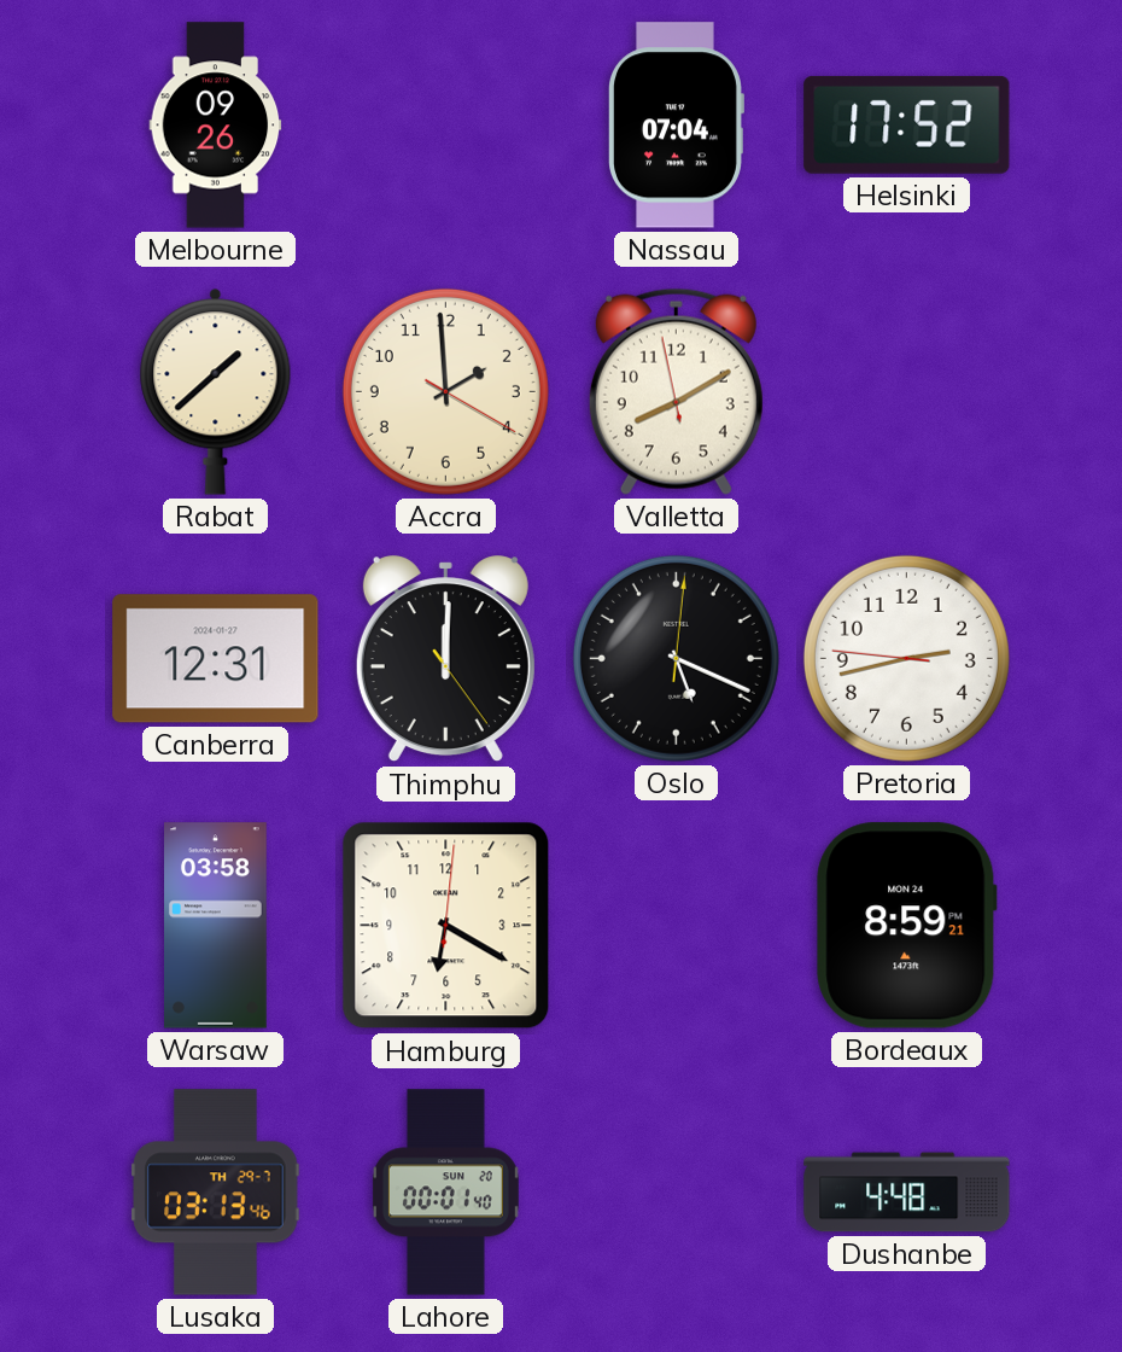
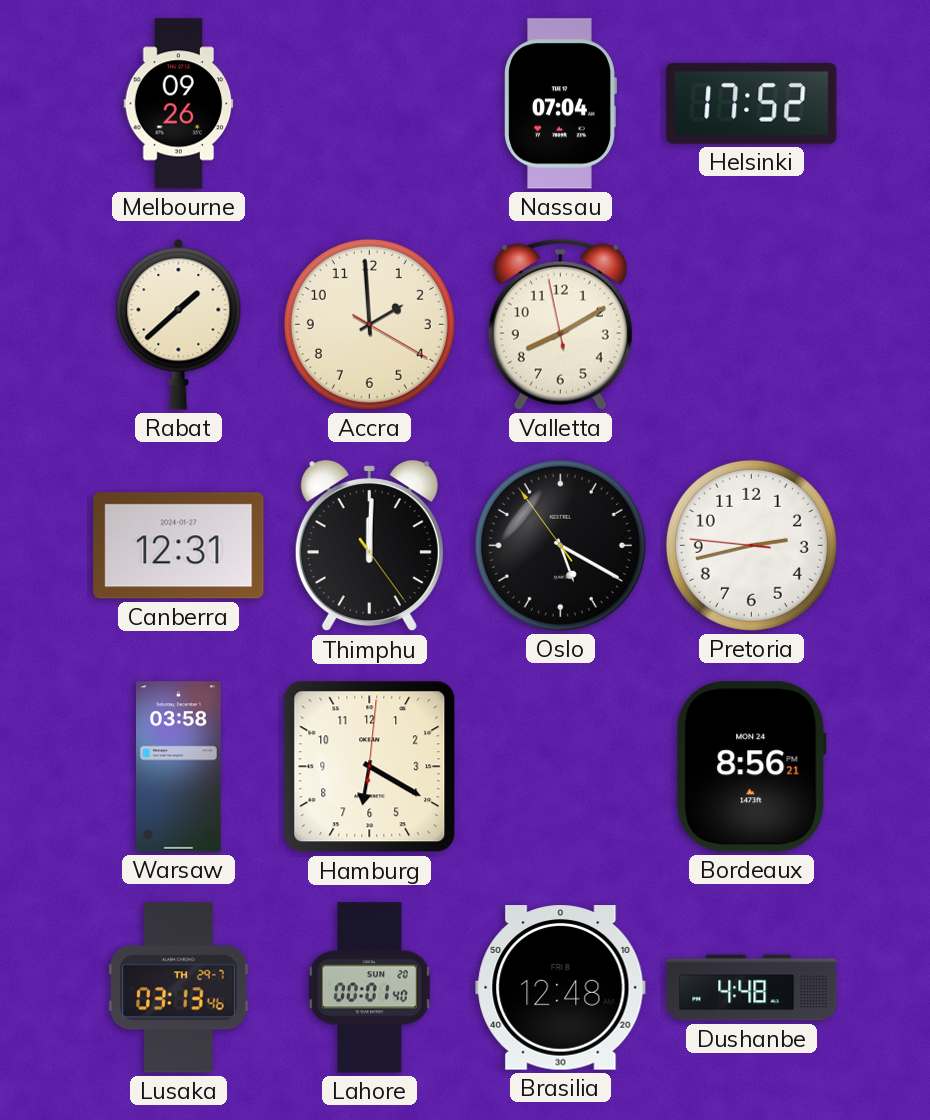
Oslo: 5:19:01 -> 5:19:54 (560, 545)
Bordeaux: 8:59 -> 8:56 (752, 767)
Brasilia: none -> 12:48 (561, 988)
